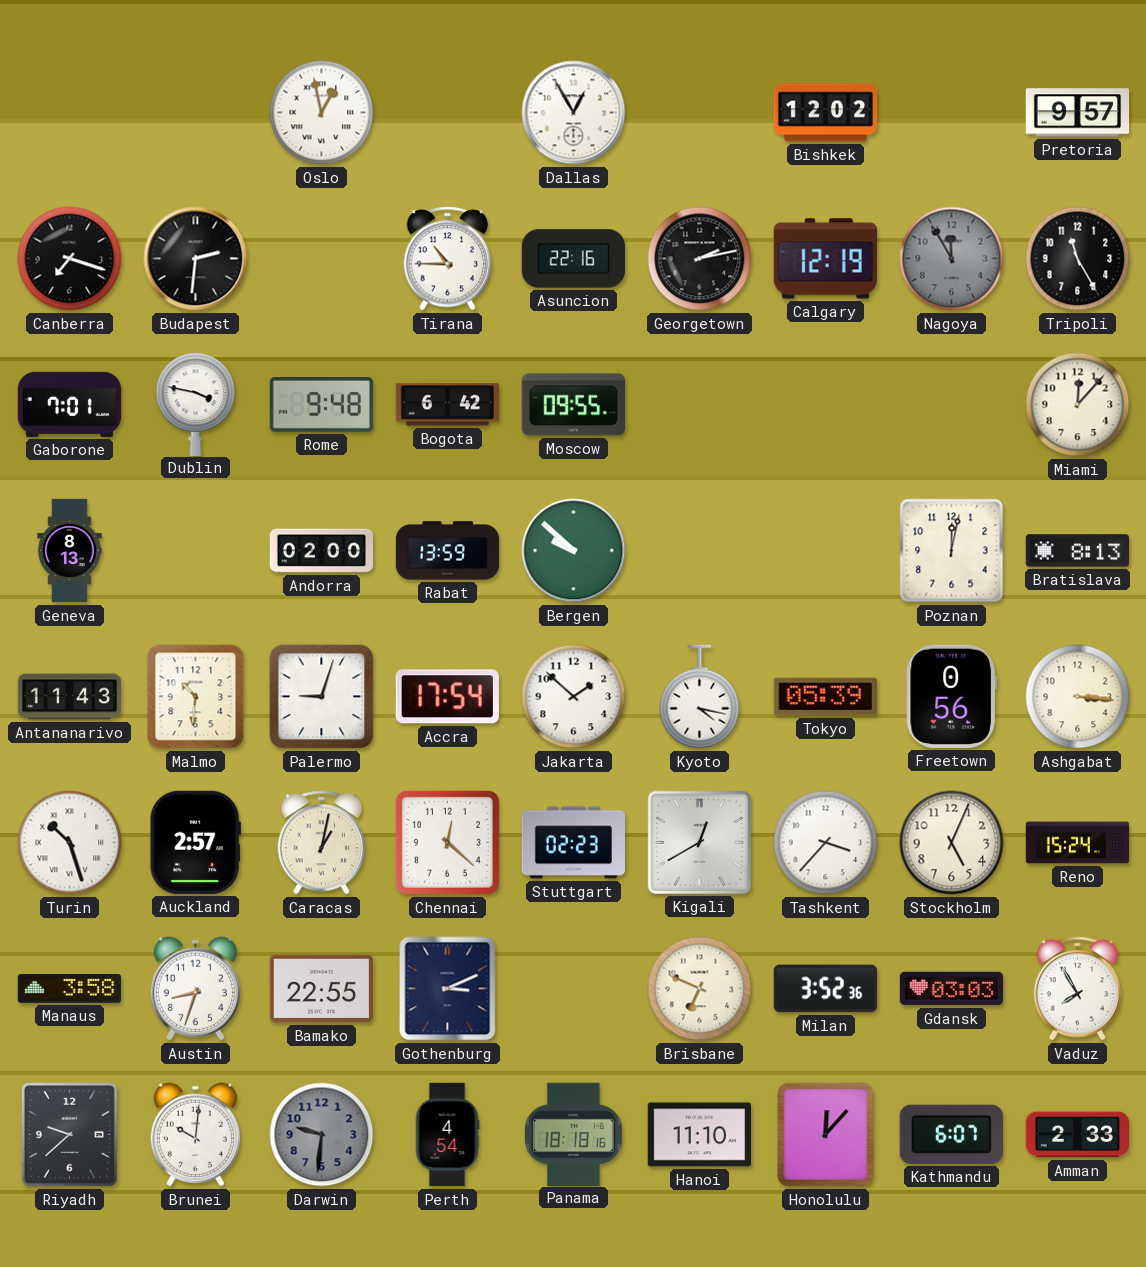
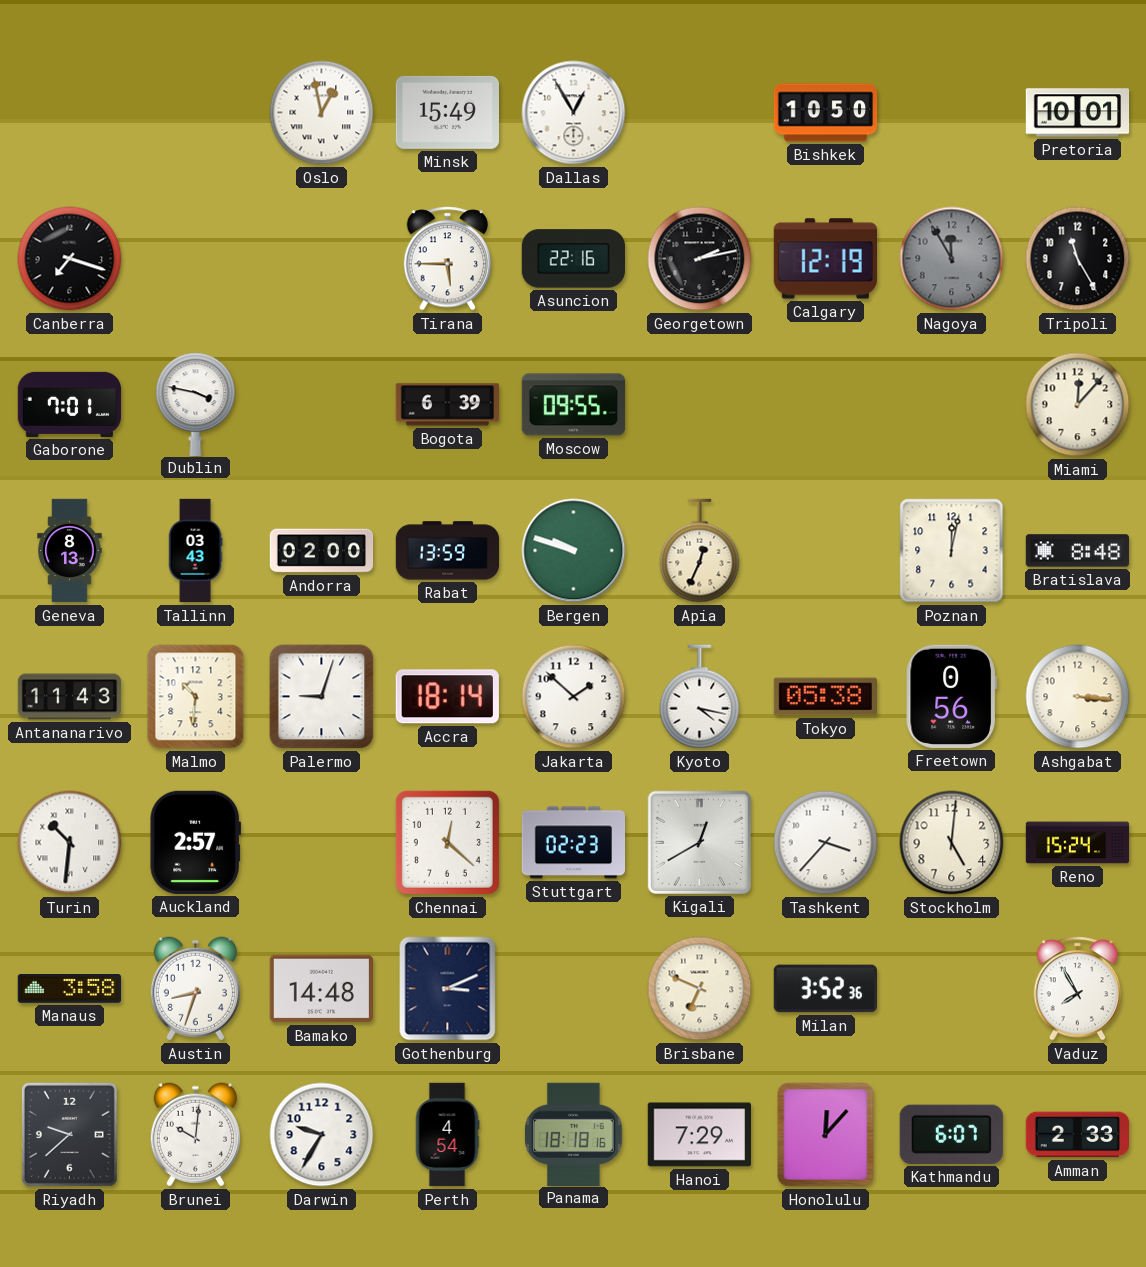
Minsk: none -> 15:49 (447, 112)
Bishkek: 12:02 -> 10:50 (826, 113)
Pretoria: 9:57 -> 10:01 (1078, 113)
Budapest: 2:31 -> none (196, 259)
Tirana: 10:45 -> 5:45 (448, 259)
Rome: 9:48 -> none (321, 405)
Bogota: 6:42 -> 6:39 (447, 405)
Tallinn: none -> 03:43 (195, 551)
Bergen: 9:52 -> 9:48 (574, 551)
Apia: none -> 12:34 (700, 551)
Bratislava: 8:13 -> 8:48 (1078, 551)
Accra: 17:54 -> 18:14 (447, 697)
Tokyo: 05:39 -> 05:38 (825, 697)
Turin: 10:27 -> 10:31 (70, 843)
Caracas: 1:02 -> none (322, 843)
Stockholm: 5:04 -> 5:01 (952, 843)
Bamako: 22:55 -> 14:48 (321, 989)
Gdansk: 03:03 -> none (952, 989)
Darwin: 9:31 -> 9:35 (322, 1135)
Darwin dial: grey -> white (322, 1135)
Hanoi: 11:10 -> 7:29 (699, 1135)
